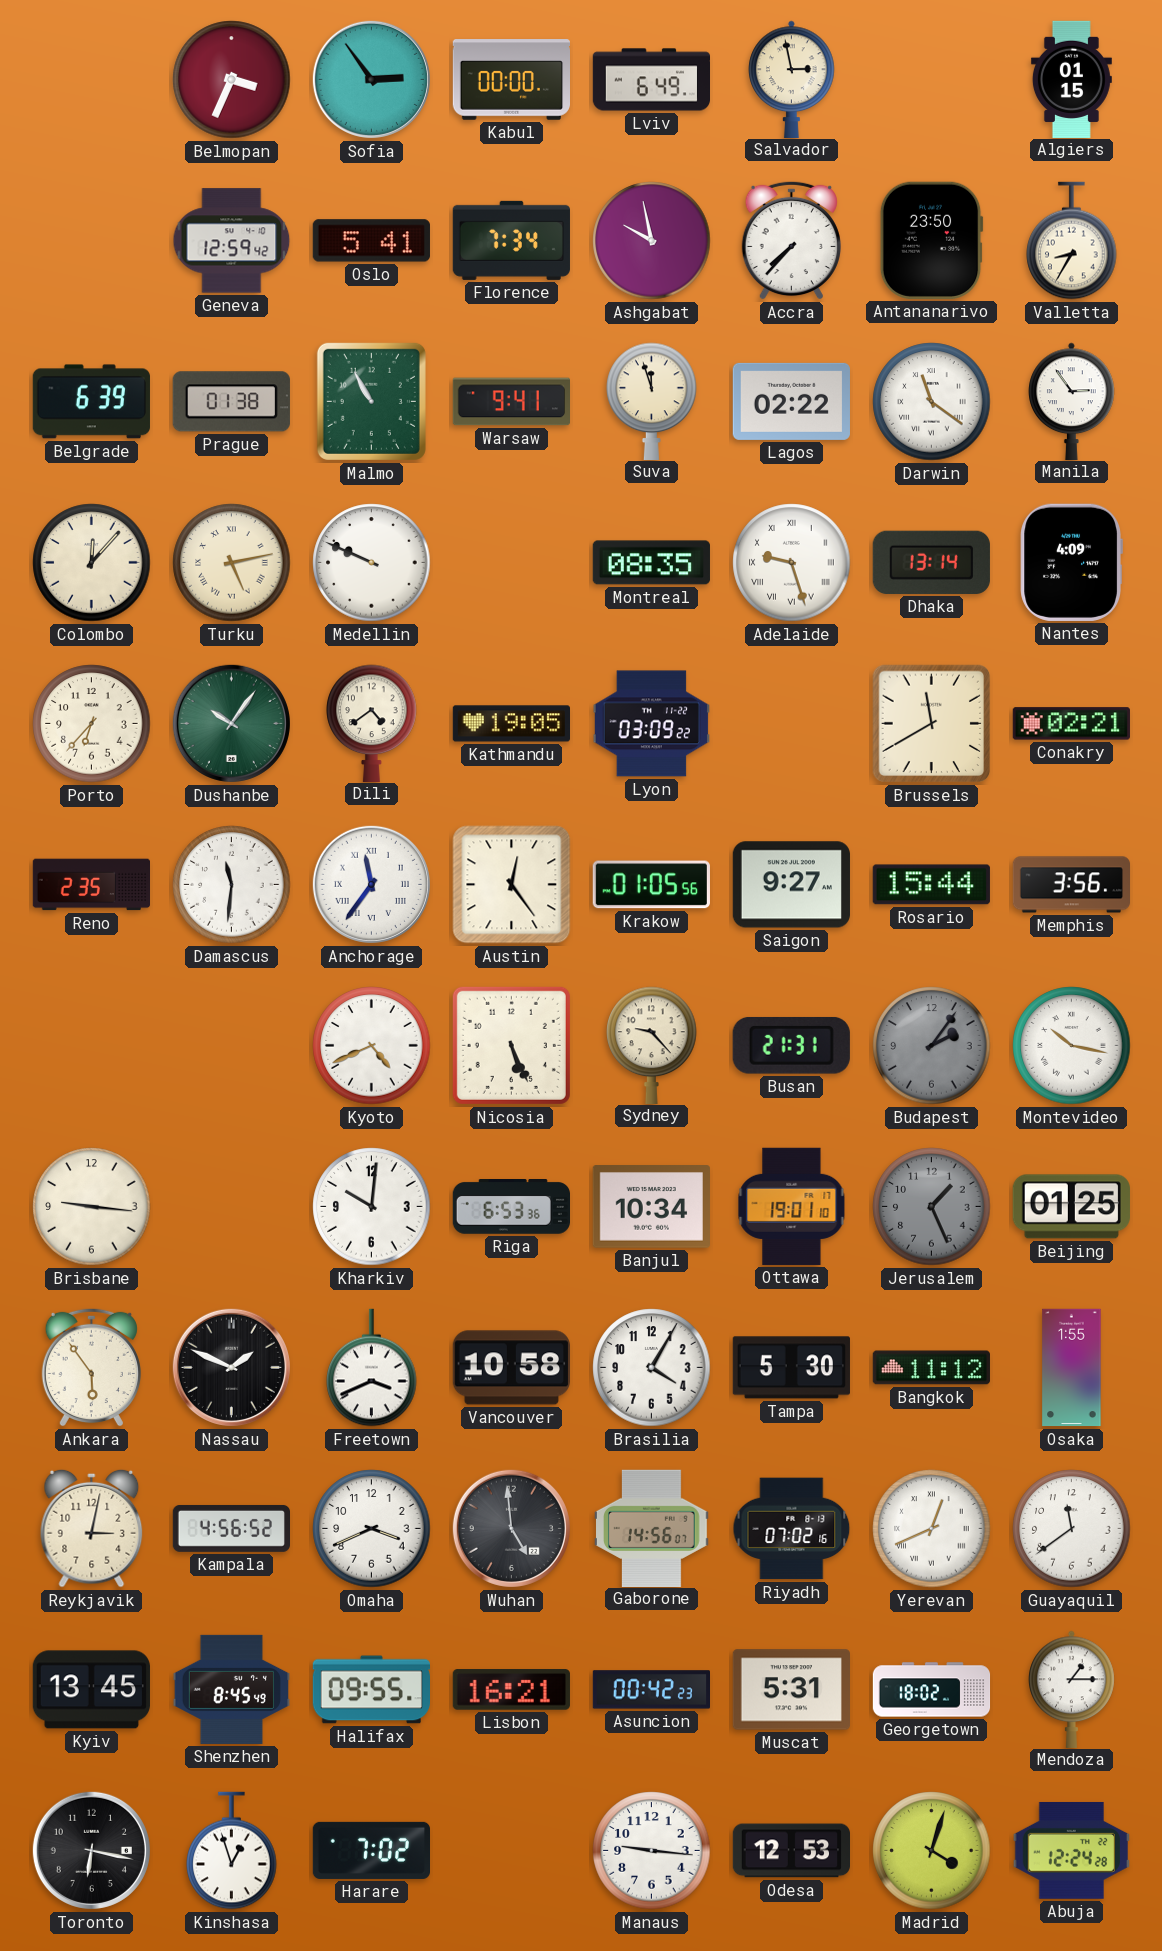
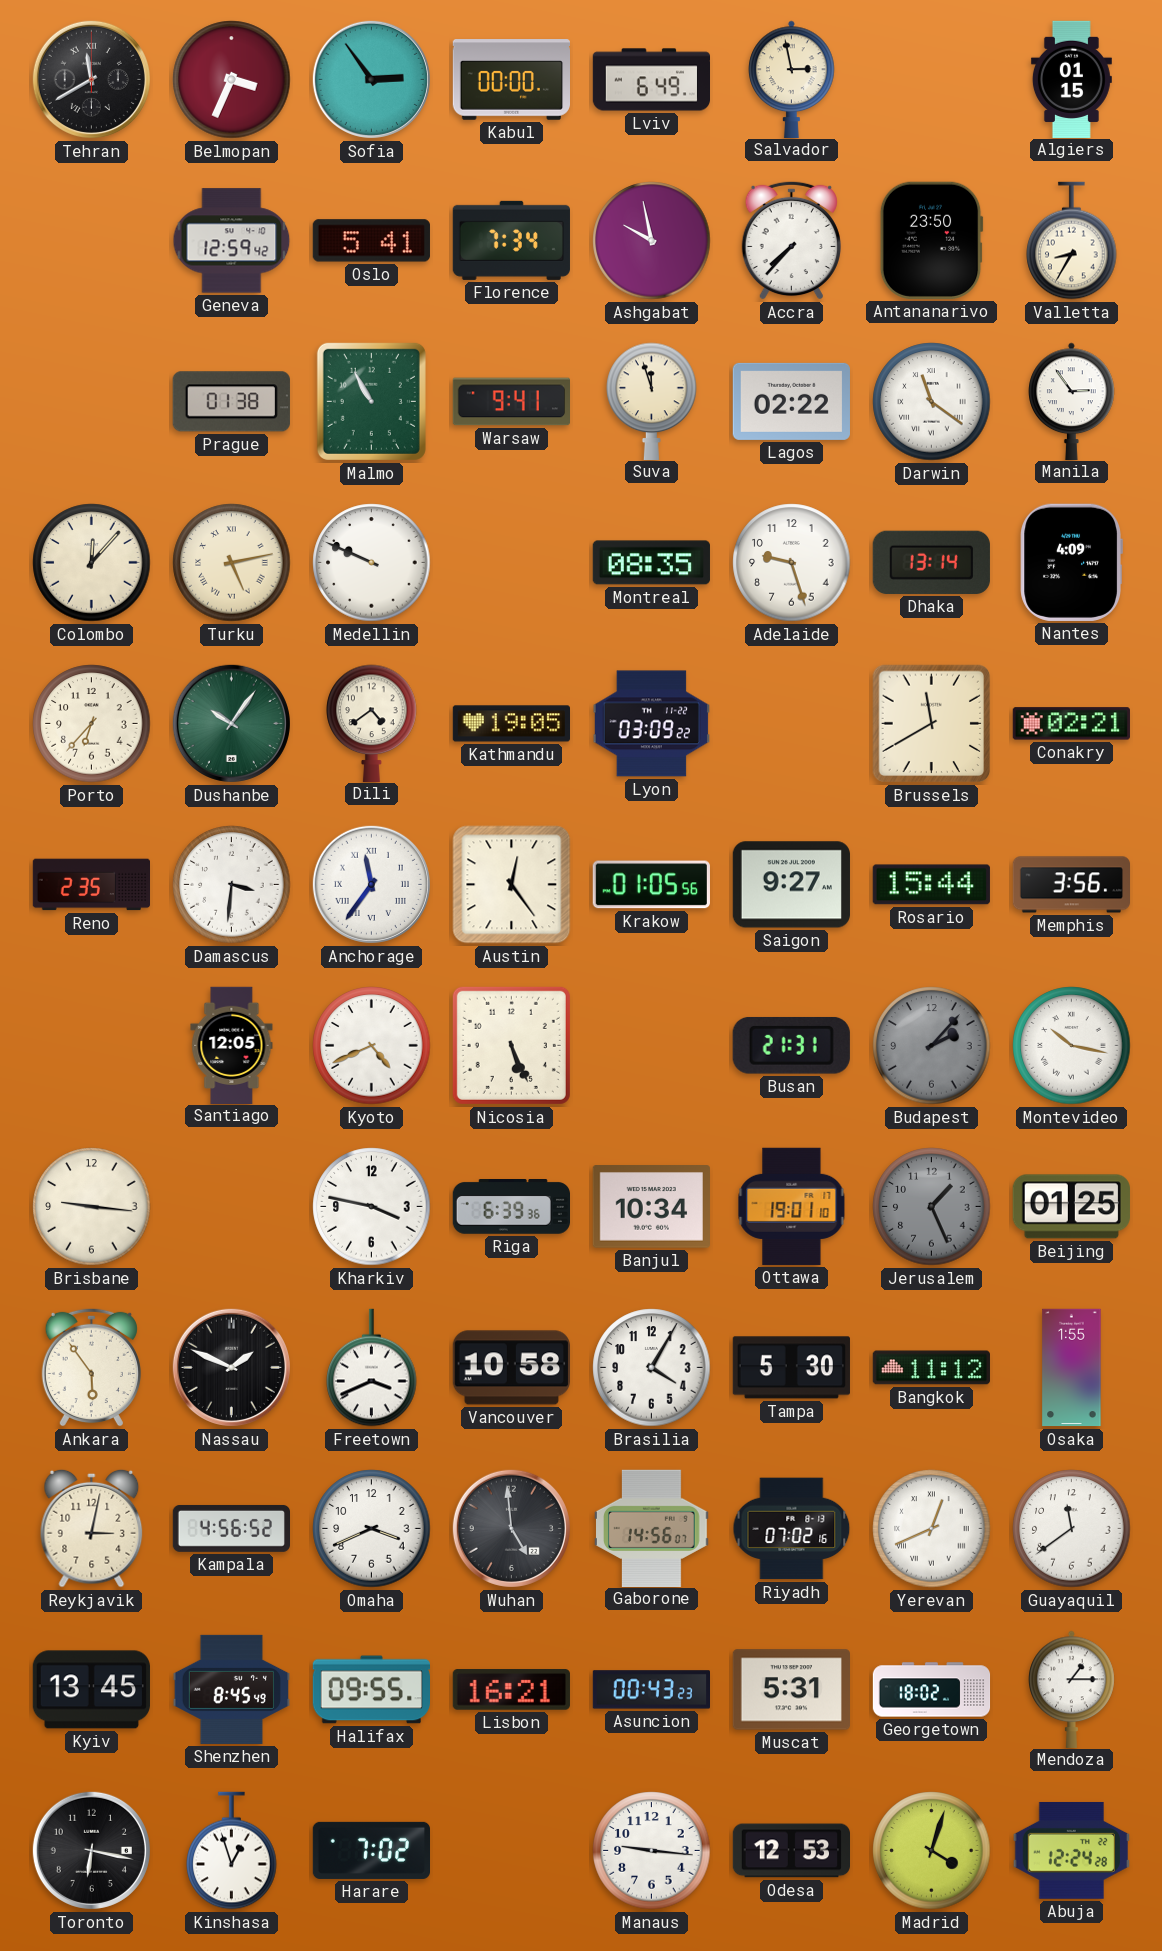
Tehran: none -> 11:40 (91, 79)
Belgrade: 6:39 -> none (91, 402)
Adelaide numerals: Roman -> Arabic (792, 563)
Damascus: 11:31 -> 3:31 (232, 885)
Santiago: none -> 12:05 (232, 1045)
Sydney: 9:23 -> none (652, 1045)
Budapest: 2:06 -> 2:07 (932, 1046)
Kharkiv: 10:01 -> 3:47 (372, 1207)
Riga: 6:53 -> 6:39 (511, 1207)
Asuncion: 00:42 -> 00:43 (651, 1690)
